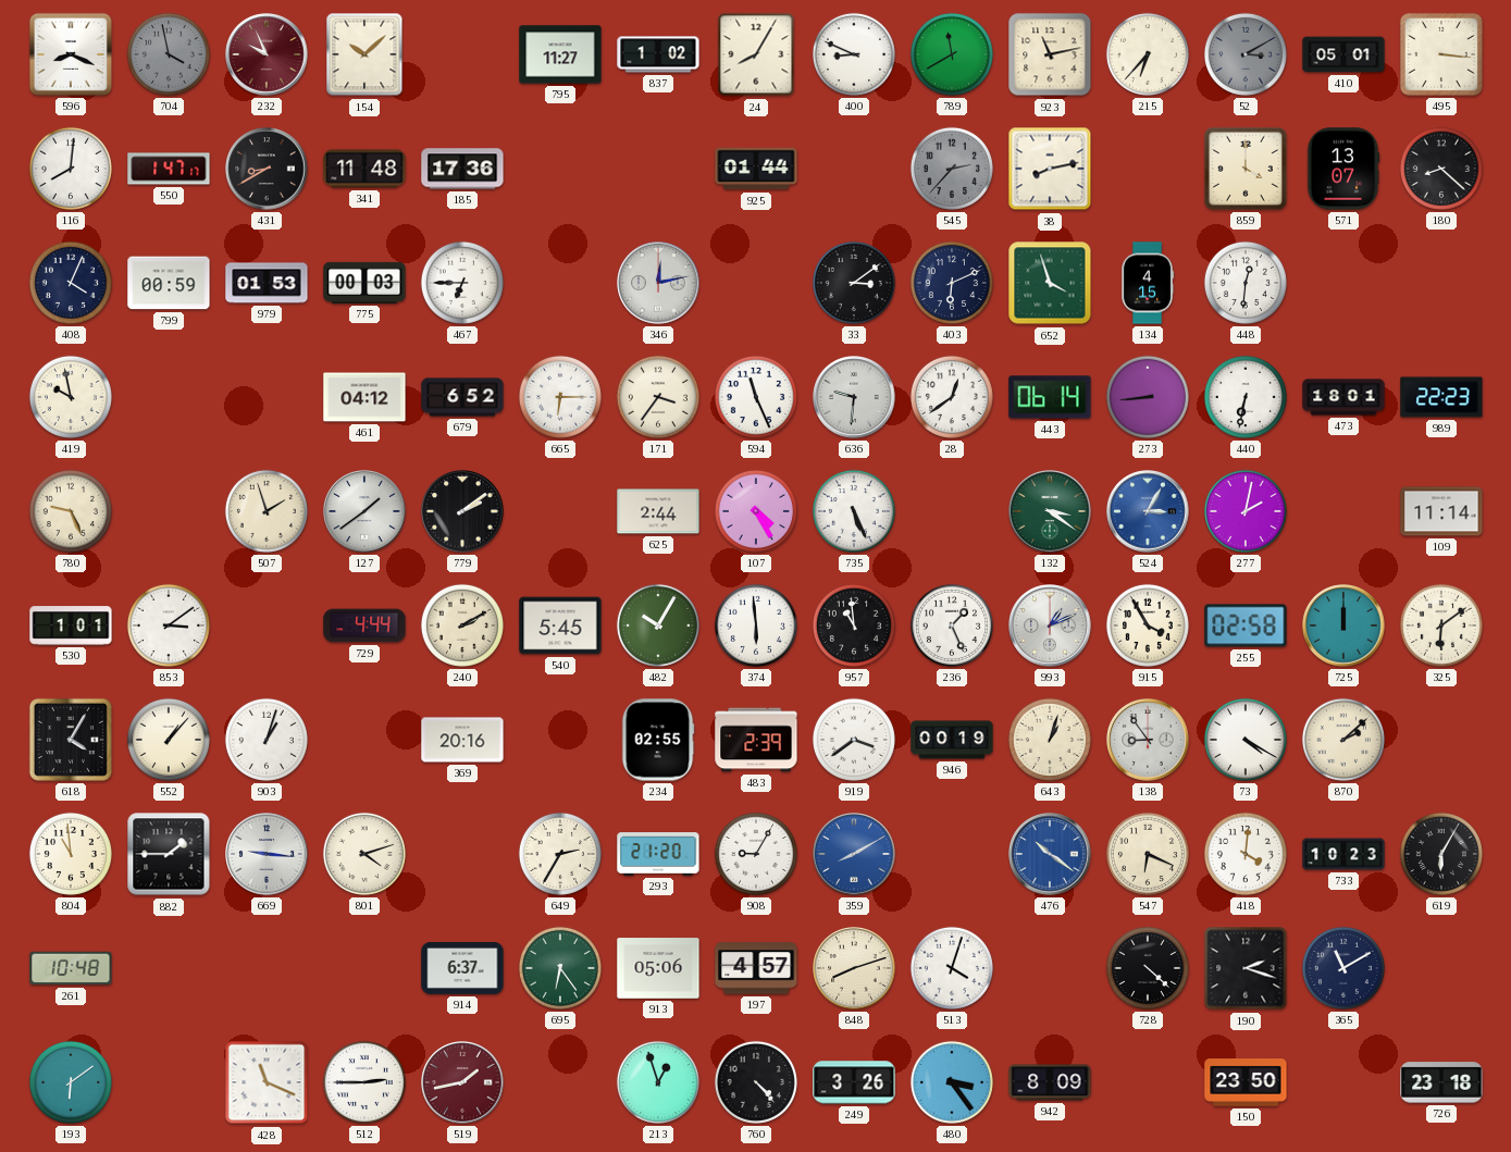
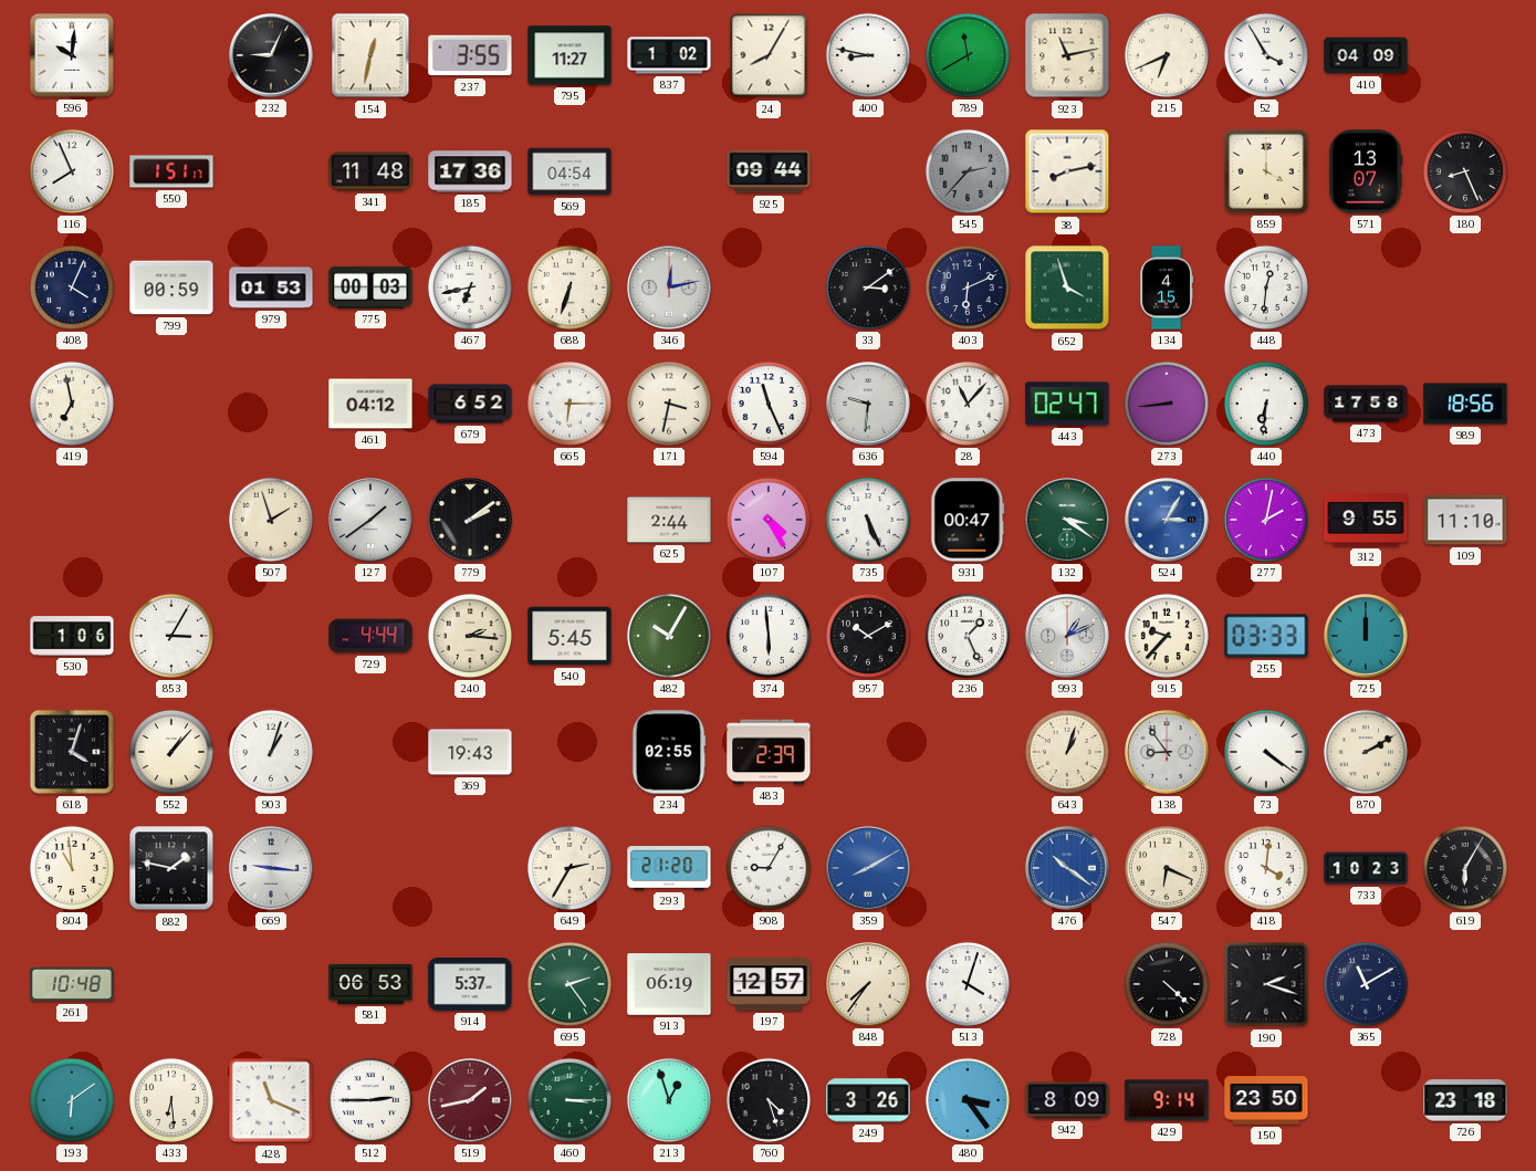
596: 8:19 -> 10:01 (72, 55)
704: 3:58 -> none (169, 54)
232: 9:56 -> 9:04 (271, 55)
232 dial: burgundy -> black (271, 55)
154: 10:08 -> 12:32 (370, 55)
237: none -> 3:55 (470, 55)
400: 8:49 -> 8:47 (868, 55)
215: 6:37 -> 6:41 (1167, 55)
52: 3:10 -> 3:55 (1266, 55)
52 dial: grey -> white (1266, 55)
410: 05:01 -> 04:09 (1366, 55)
495: 3:16 -> none (1441, 54)
116: 8:01 -> 7:56 (72, 171)
550: 1:47 -> 1:51 (171, 171)
431: 8:40 -> none (267, 169)
569: none -> 04:54 (570, 171)
925: 01:44 -> 09:44 (769, 171)
180: 8:22 -> 8:26 (1465, 171)
467: 6:45 -> 6:43 (470, 287)
688: none -> 6:33 (570, 287)
419: 9:58 -> 6:58 (72, 404)
171: 3:36 -> 3:32 (669, 404)
28: 12:39 -> 11:07 (968, 404)
443: 06:14 -> 02:47 (1067, 404)
440: 6:32 -> 6:31 (1266, 404)
473: 18:01 -> 17:58 (1366, 404)
989: 22:23 -> 18:56 (1465, 404)
780: 9:26 -> none (71, 511)
931: none -> 00:47 (968, 520)
312: none -> 9:55 (1366, 520)
109: 11:14 -> 11:10 (1465, 520)
530: 1:01 -> 1:06 (72, 636)
853: 3:09 -> 3:05 (171, 636)
240: 2:10 -> 2:16 (470, 636)
957: 10:59 -> 10:10 (868, 636)
915: 3:55 -> 9:37 (1167, 636)
255: 02:58 -> 03:33 (1266, 636)
325: 6:09 -> none (1441, 625)
618: 4:05 -> 4:03 (72, 752)
369: 20:16 -> 19:43 (470, 752)
919: 3:39 -> none (854, 740)
946: 00:19 -> none (952, 740)
73: 4:20 -> 4:21 (1266, 752)
870: 2:08 -> 2:10 (1366, 752)
882: 1:45 -> 1:47 (171, 868)
801: 4:12 -> none (364, 854)
581: none -> 06:53 (370, 984)
914: 6:37 -> 5:37 (470, 985)
695: 6:24 -> 2:24 (570, 984)
913: 05:06 -> 06:19 (669, 984)
197: 4:57 -> 12:57 (769, 984)
848: 8:12 -> 7:36 (868, 984)
433: none -> 6:29 (171, 1100)
460: none -> 3:15 (570, 1100)
760: 4:23 -> 4:27 (769, 1100)
429: none -> 9:14 (1167, 1100)
